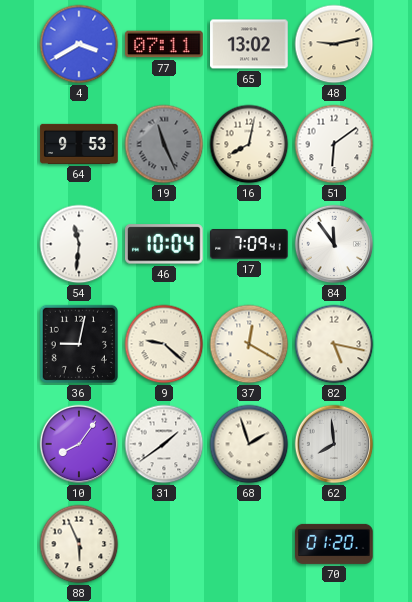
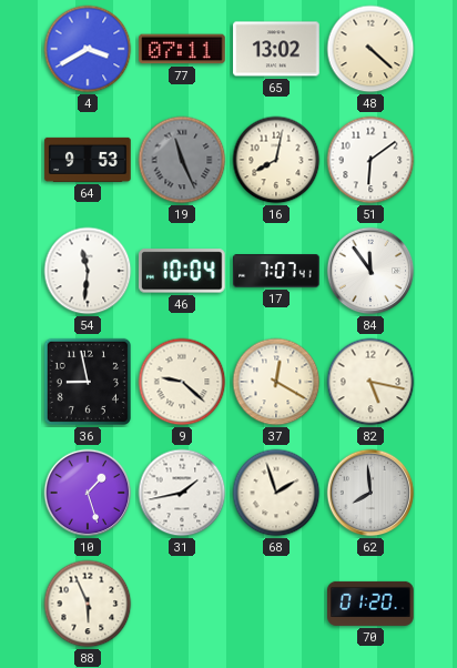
48: 9:13 -> 4:22 (370, 49)
17: 7:09 -> 7:07 (276, 271)
36: 9:02 -> 8:58 (88, 382)
10: 8:06 -> 1:27 (88, 493)
31: 1:39 -> 1:43 (182, 493)
